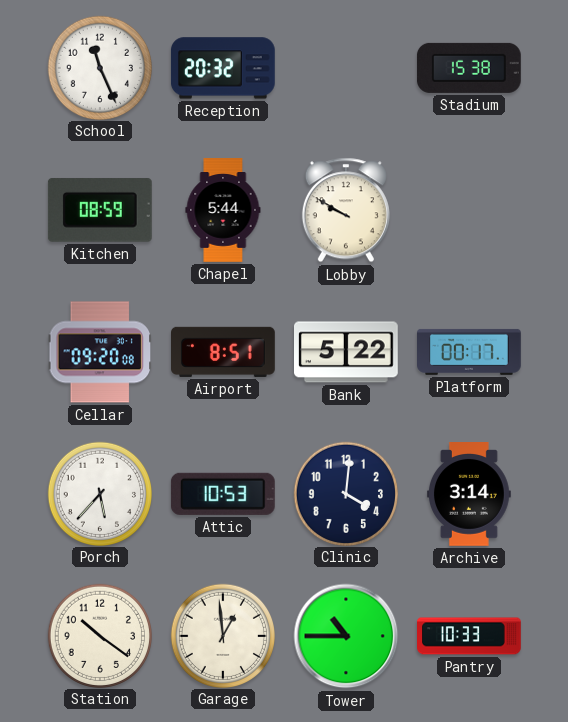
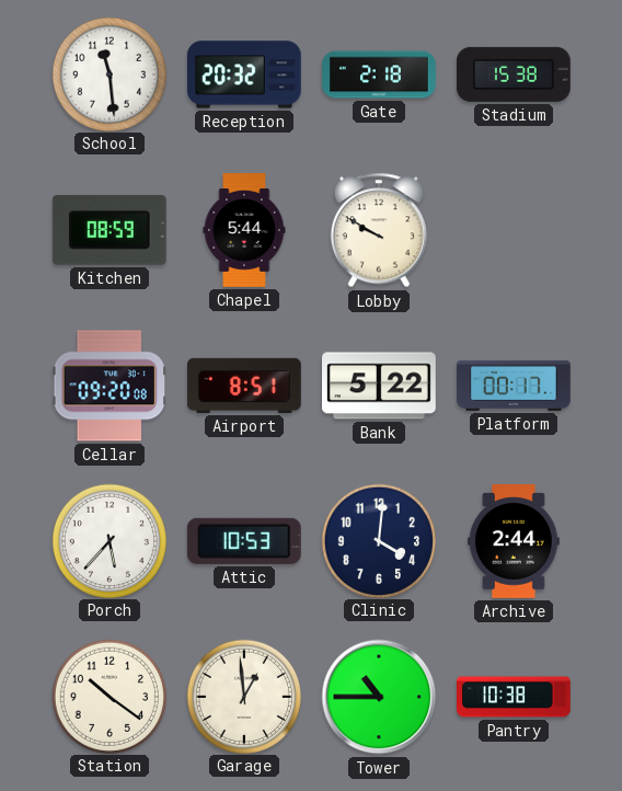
School: 11:26 -> 11:29 (108, 73)
Gate: none -> 2:18 (379, 74)
Archive: 3:14 -> 2:44 (514, 542)
Pantry: 10:33 -> 10:38 (515, 697)
